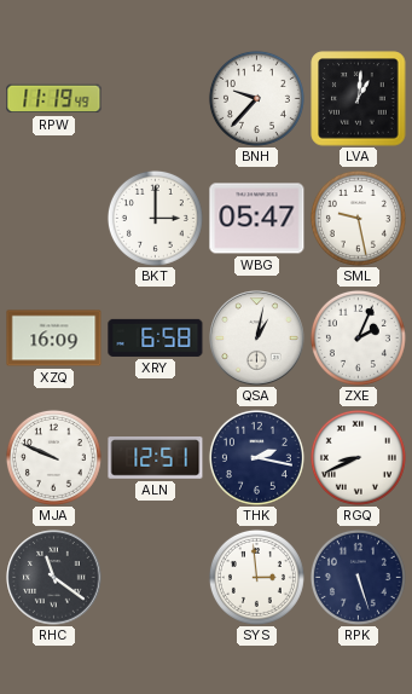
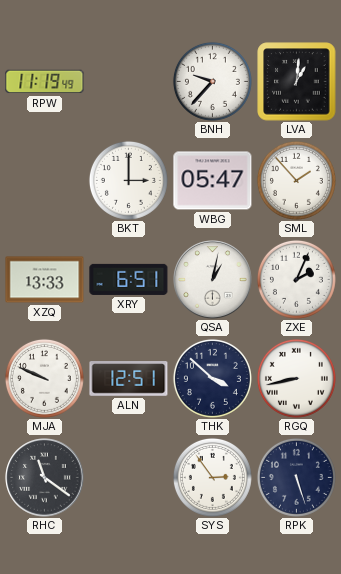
SML: 9:28 -> 1:53 (296, 180)
XZQ: 16:09 -> 13:33 (45, 280)
XRY: 6:58 -> 6:51 (129, 279)
THK: 2:17 -> 3:52 (212, 378)
RGQ: 8:41 -> 8:43 (296, 378)
SYS: 2:59 -> 2:54 (212, 477)
